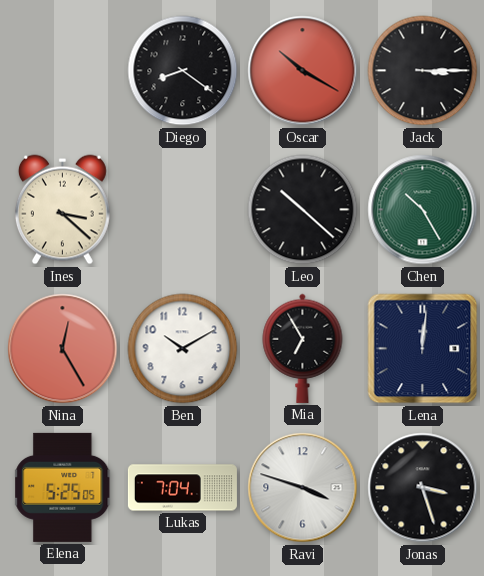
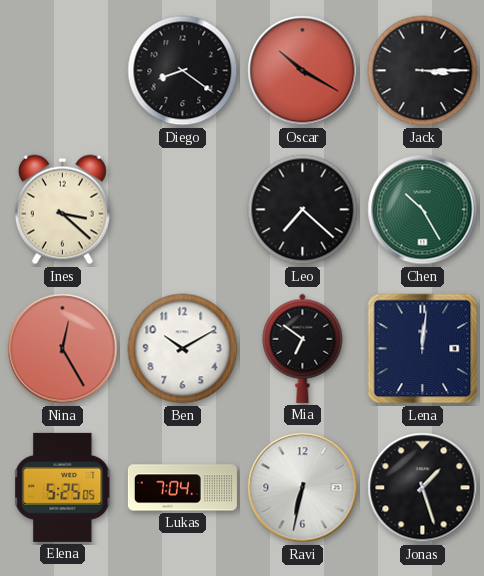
Leo: 10:22 -> 7:22 (303, 210)
Mia: 6:55 -> 6:51 (303, 348)
Ravi: 3:48 -> 6:32 (303, 488)
Jonas: 3:27 -> 1:27 (423, 488)
